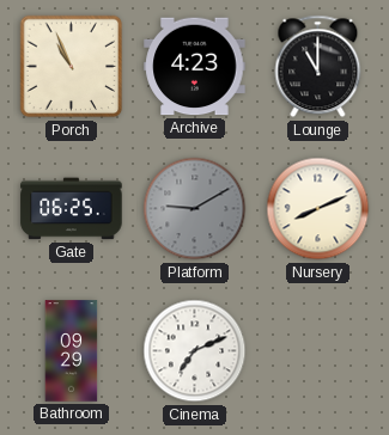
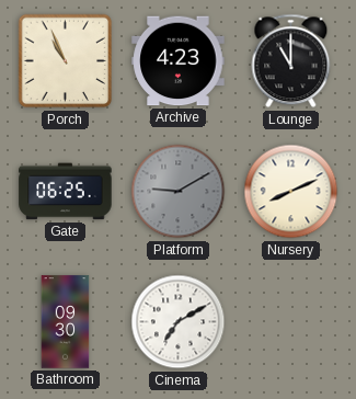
Bathroom: 09:29 -> 09:30 (66, 322)
Cinema: 7:11 -> 7:10 (179, 322)
